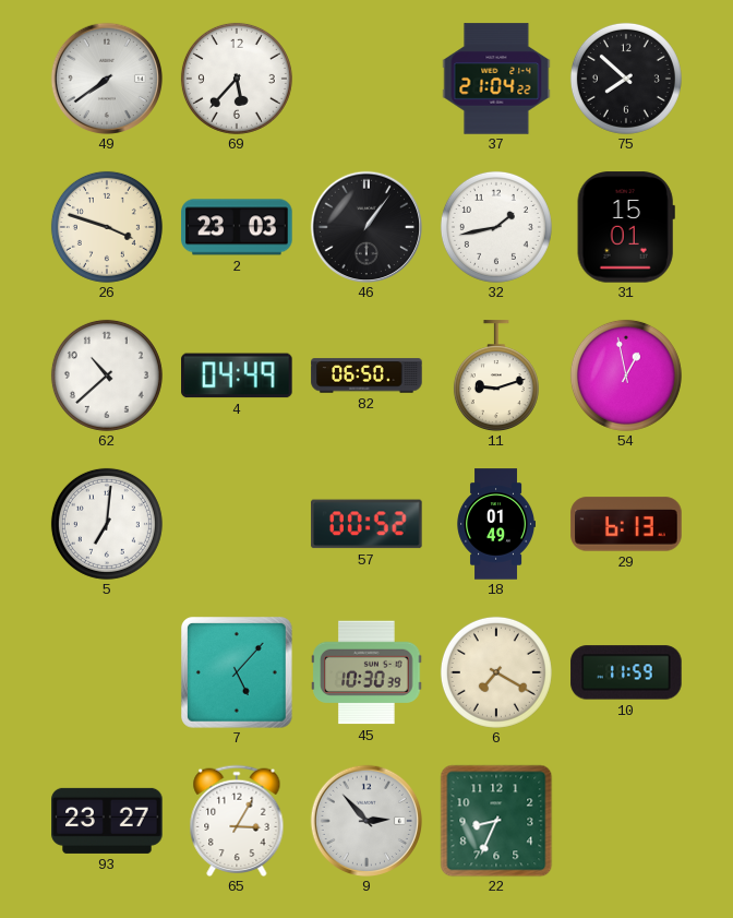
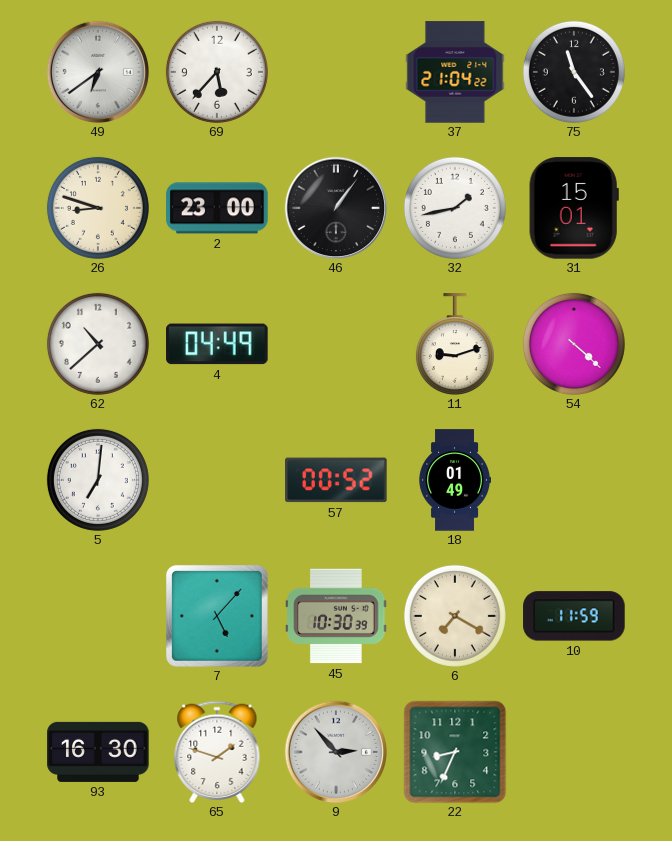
49: 7:39 -> 6:39 (97, 71)
75: 7:52 -> 11:24 (574, 72)
26: 3:48 -> 8:48 (98, 208)
2: 23:03 -> 23:00 (217, 208)
82: 06:50 -> none (366, 375)
54: 12:58 -> 4:22 (574, 344)
29: 6:13 -> none (626, 524)
93: 23:27 -> 16:30 (98, 752)
65: 3:05 -> 1:48 (217, 752)
